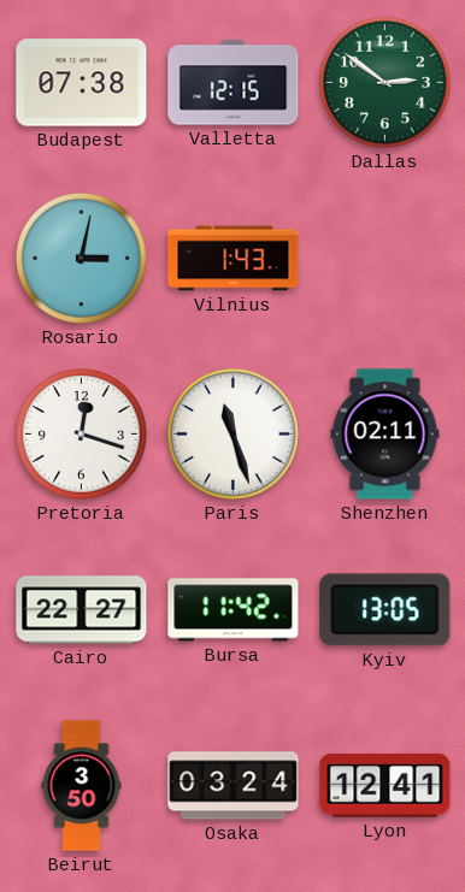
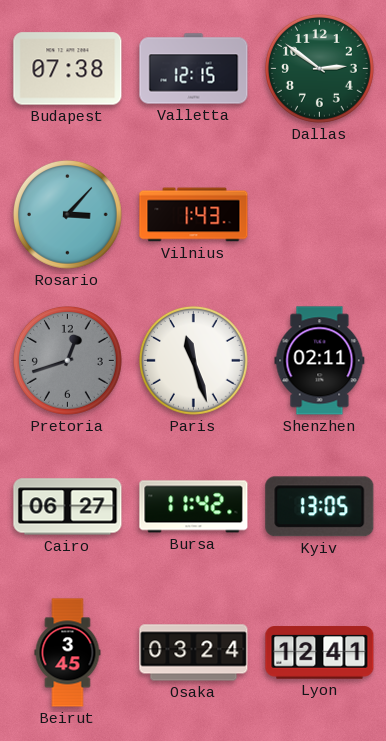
Rosario: 3:02 -> 3:07 (67, 214)
Pretoria: 12:18 -> 12:42 (67, 360)
Pretoria dial: white -> grey (67, 360)
Cairo: 22:27 -> 06:27 (68, 507)
Beirut: 3:50 -> 3:45 (68, 653)
